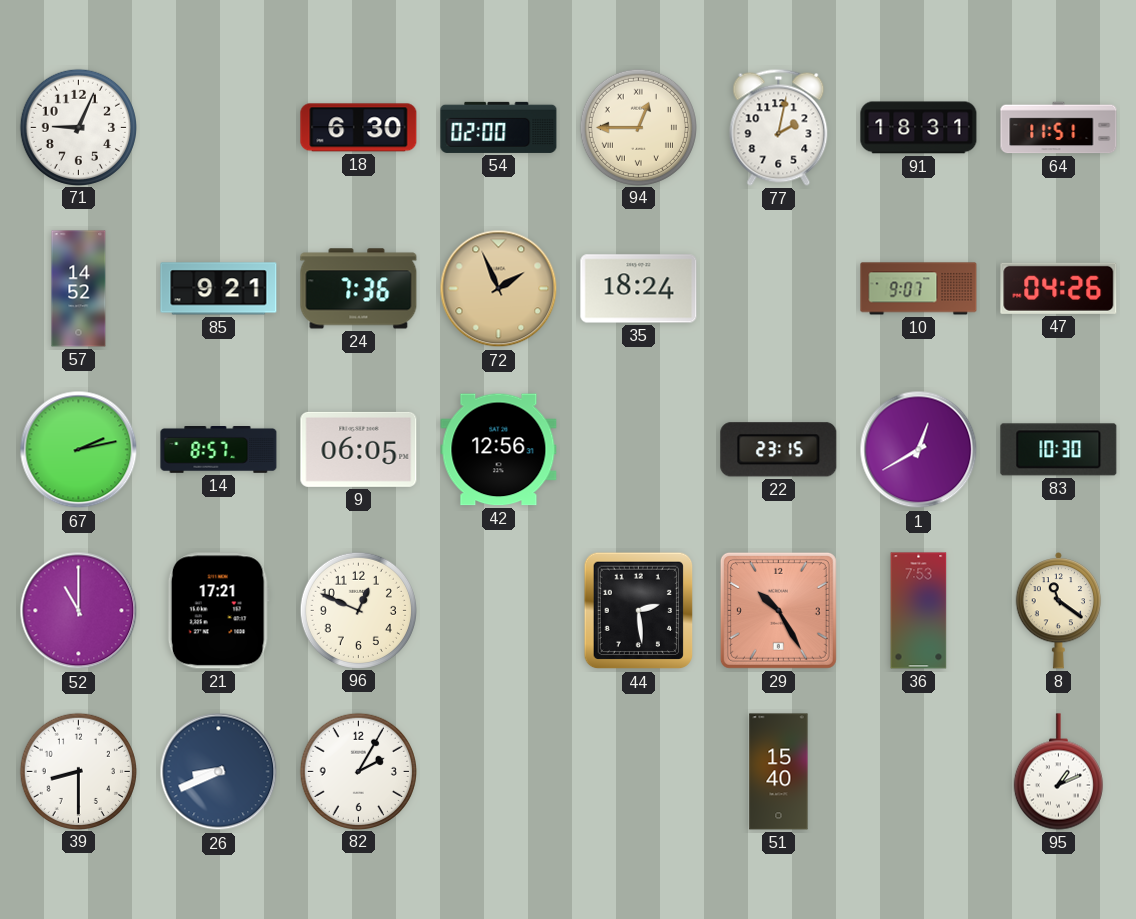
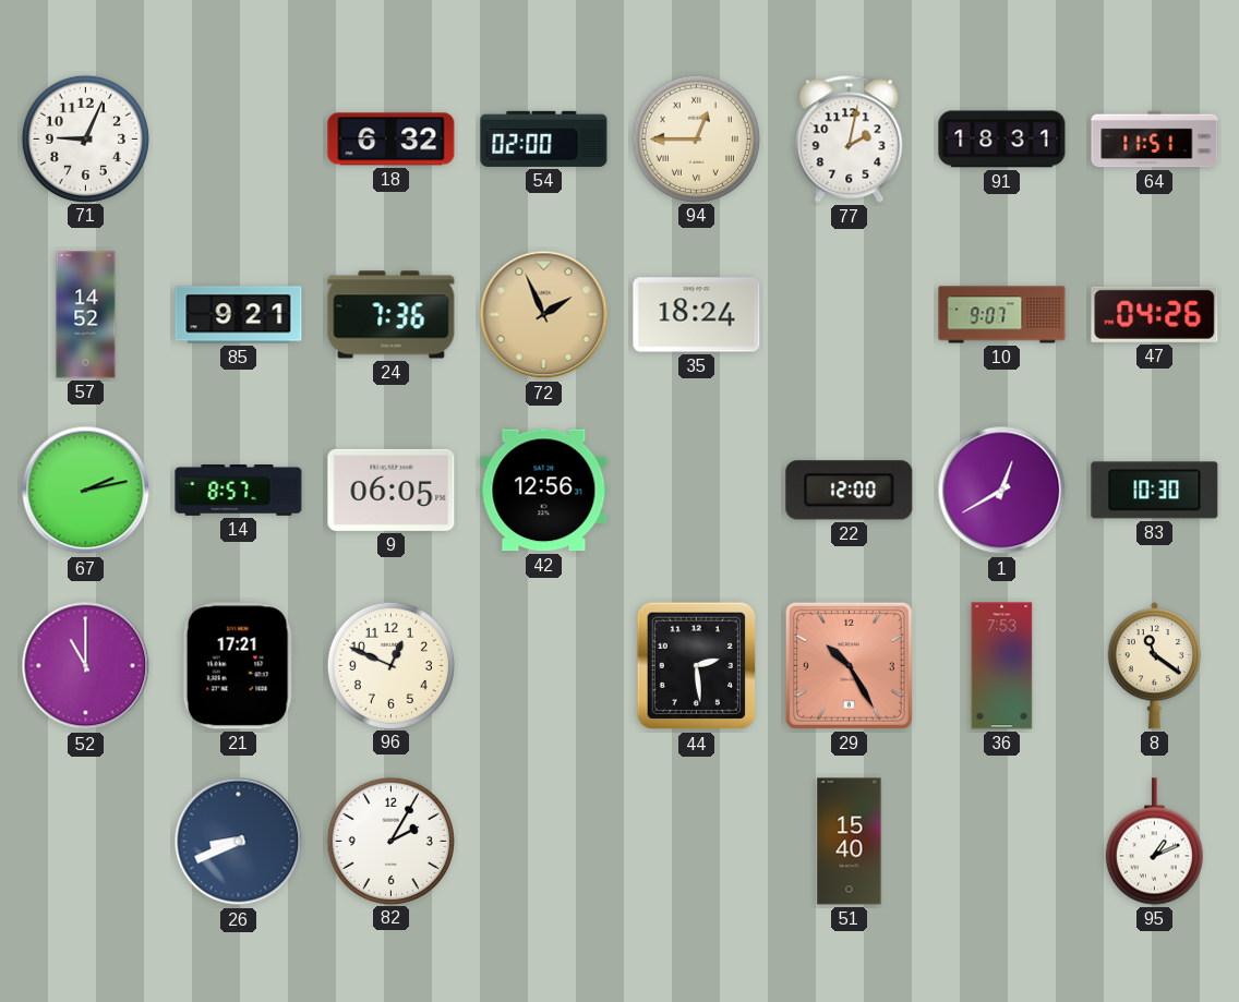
18: 6:30 -> 6:32 (392, 140)
22: 23:15 -> 12:00 (850, 491)
39: 8:30 -> none (78, 771)
